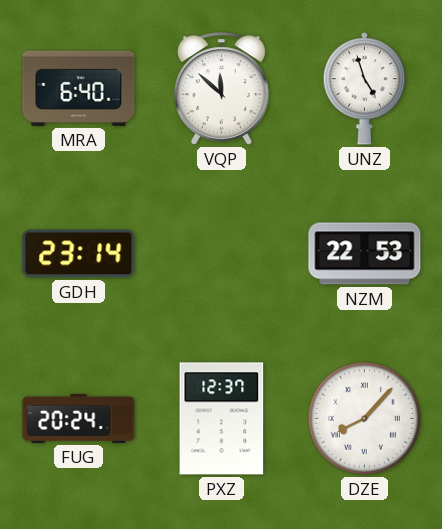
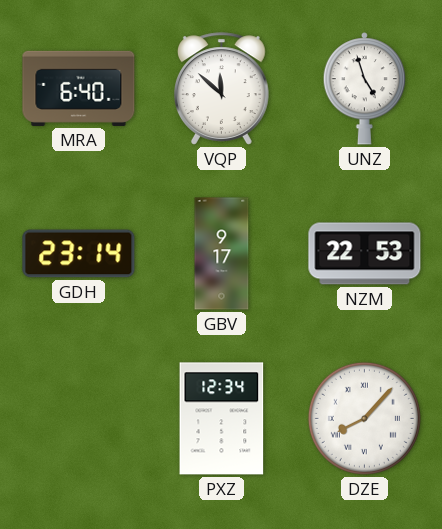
GBV: none -> 9:17 (222, 254)
FUG: 20:24 -> none (79, 418)
PXZ: 12:37 -> 12:34 (222, 419)
